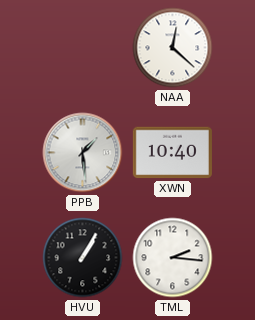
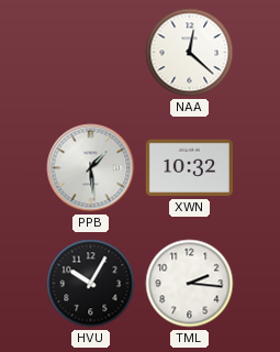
XWN: 10:40 -> 10:32 (189, 168)
HVU: 1:05 -> 10:05 (91, 284)
